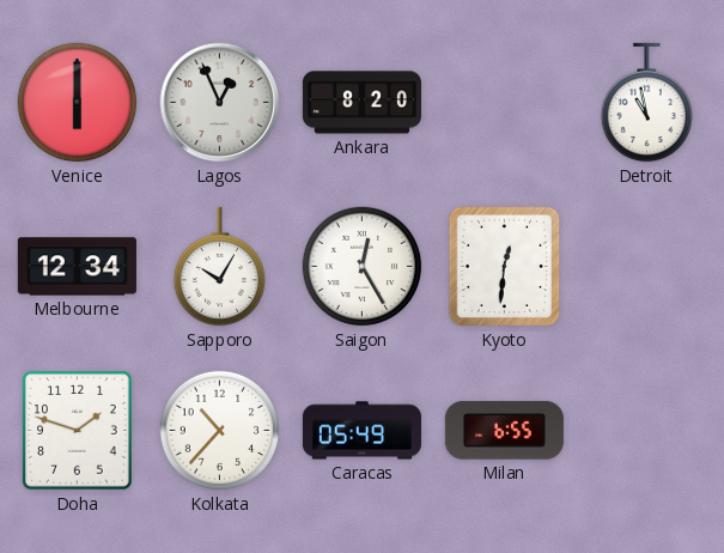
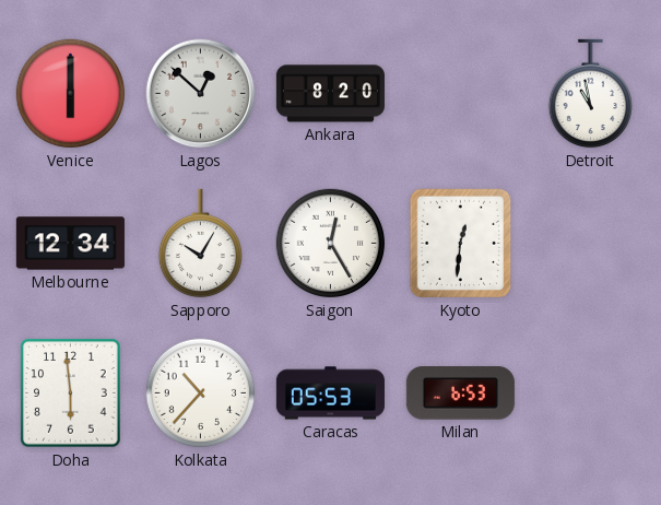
Lagos: 12:56 -> 12:52 (201, 94)
Doha: 1:48 -> 5:59 (71, 394)
Caracas: 05:49 -> 05:53 (330, 394)
Milan: 6:55 -> 6:53 (460, 394)
